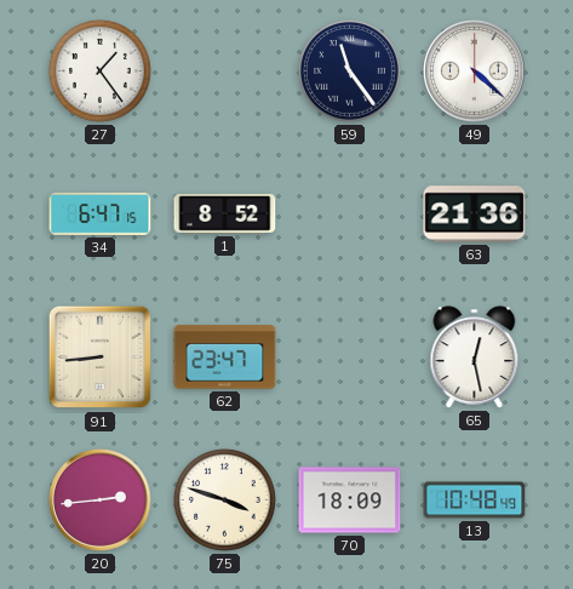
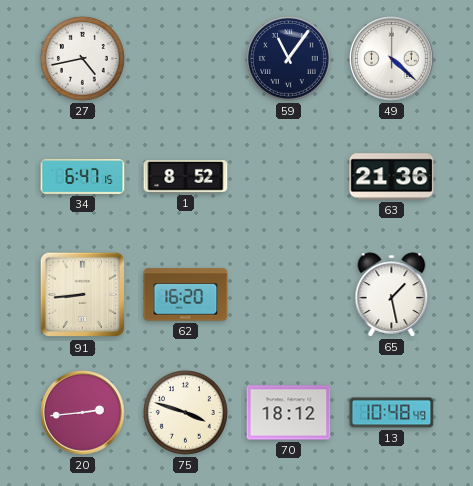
27: 1:24 -> 4:43 (82, 58)
59: 11:24 -> 11:06 (288, 58)
62: 23:47 -> 16:20 (186, 295)
65: 12:28 -> 1:28 (392, 295)
70: 18:09 -> 18:12 (289, 413)
